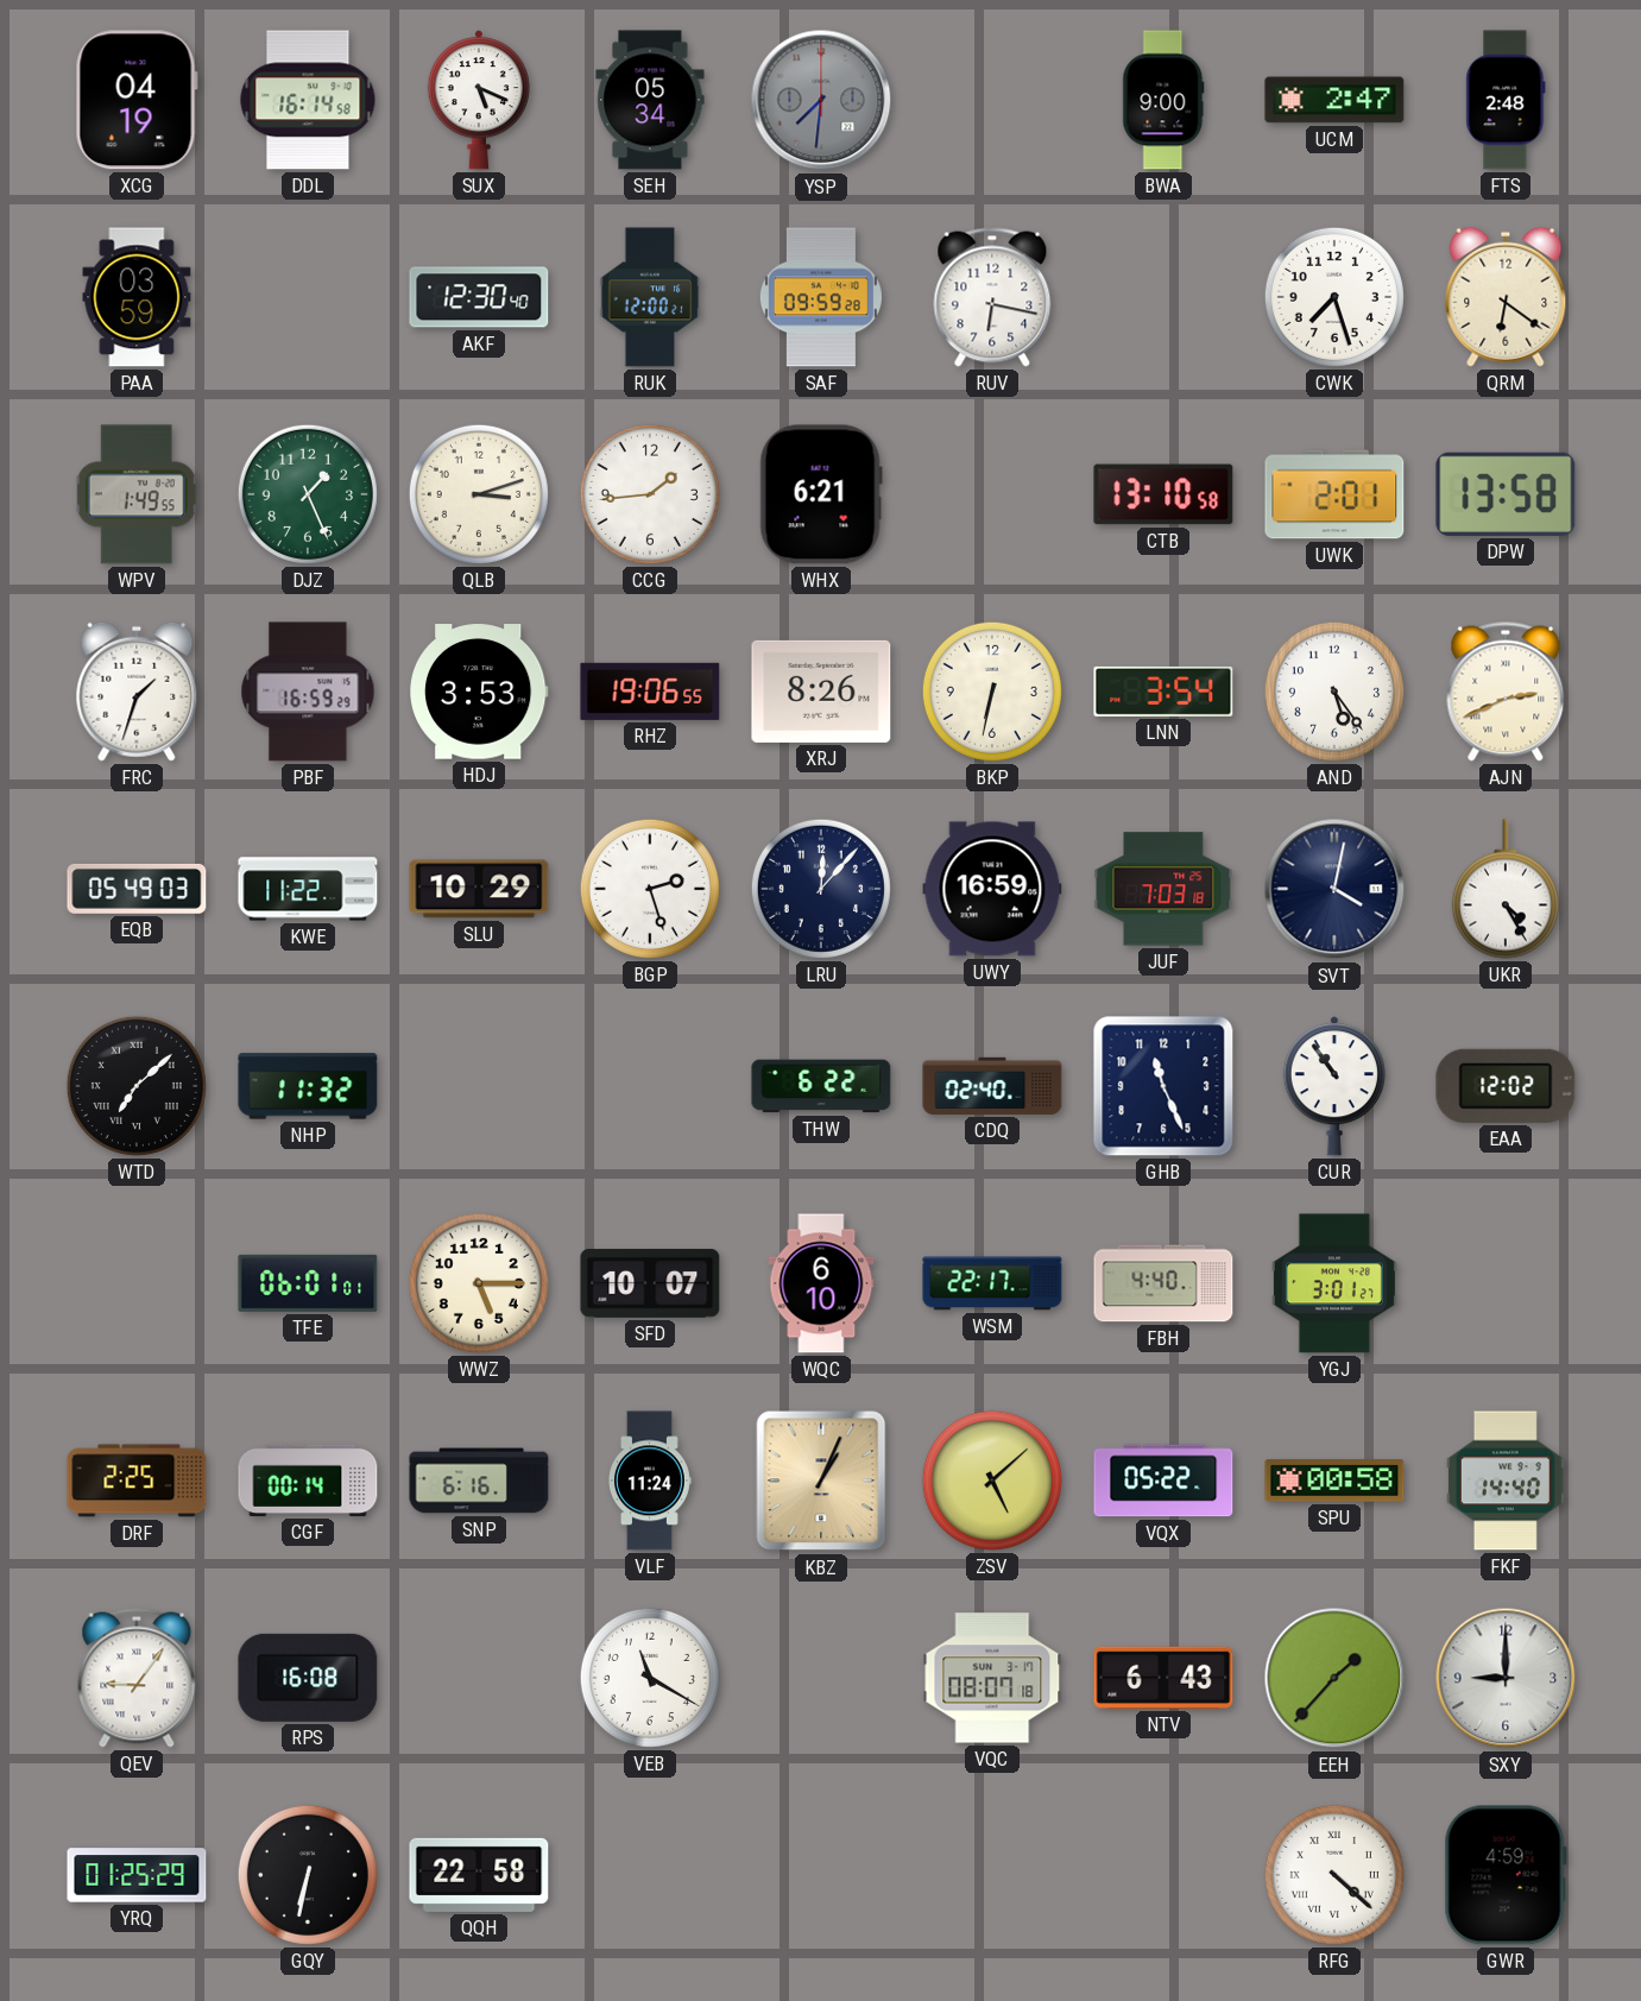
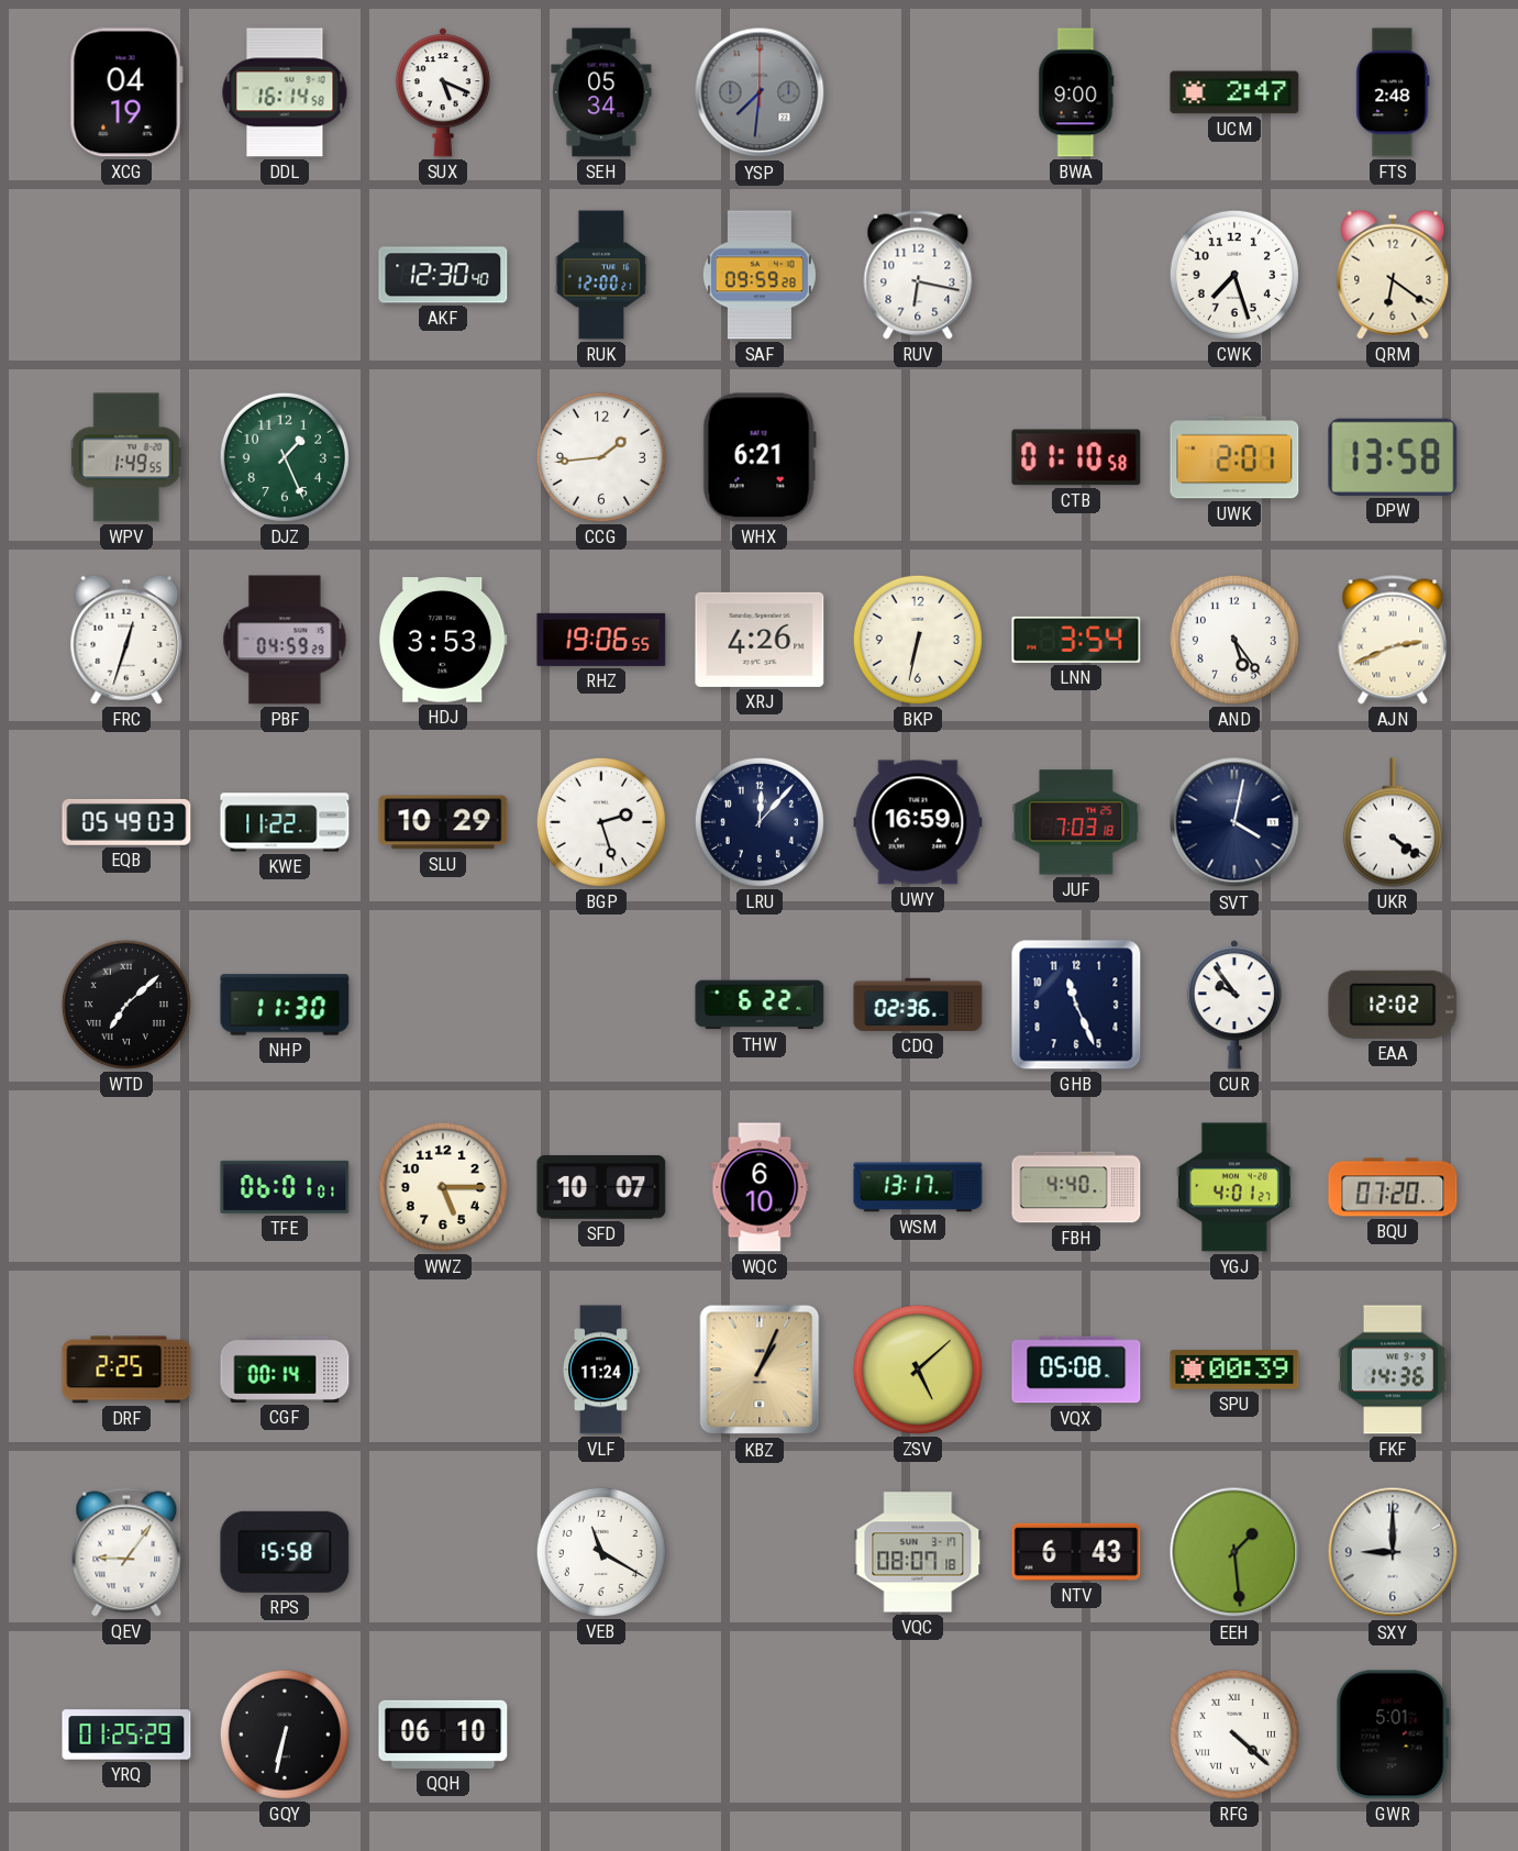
PAA: 03:59 -> none (137, 297)
QLB: 3:12 -> none (479, 494)
CTB: 13:10 -> 01:10 (1076, 457)
FRC: 1:33 -> 12:33 (126, 640)
PBF: 16:59 -> 04:59 (285, 640)
XRJ: 8:26 -> 4:26 (760, 640)
UKR: 4:25 -> 4:21 (1393, 822)
NHP: 11:32 -> 11:30 (285, 1005)
CDQ: 02:40 -> 02:36 (918, 1005)
CUR: 10:54 -> 9:54 (1234, 1005)
WSM: 22:17 -> 13:17 (918, 1187)
YGJ: 3:01 -> 4:01 (1234, 1187)
BQU: none -> 07:20 (1393, 1187)
SNP: 6:16 -> none (479, 1481)
VQX: 05:22 -> 05:08 (1076, 1370)
SPU: 00:58 -> 00:39 (1234, 1370)
FKF: 14:40 -> 14:36 (1393, 1370)
RPS: 16:08 -> 15:58 (285, 1552)
EEH: 1:37 -> 1:29 (1234, 1552)
QQH: 22:58 -> 06:10 (443, 1734)
GWR: 4:59 -> 5:01 (1393, 1734)
